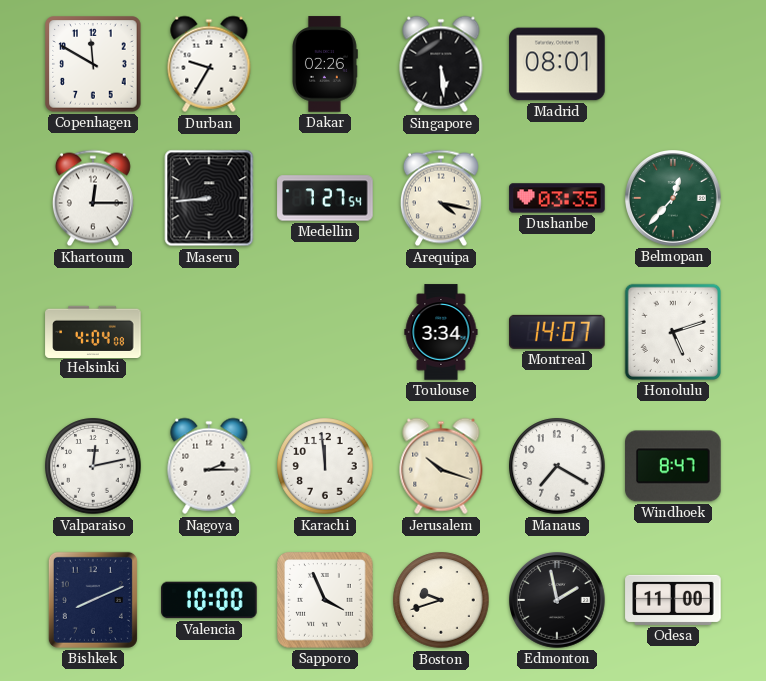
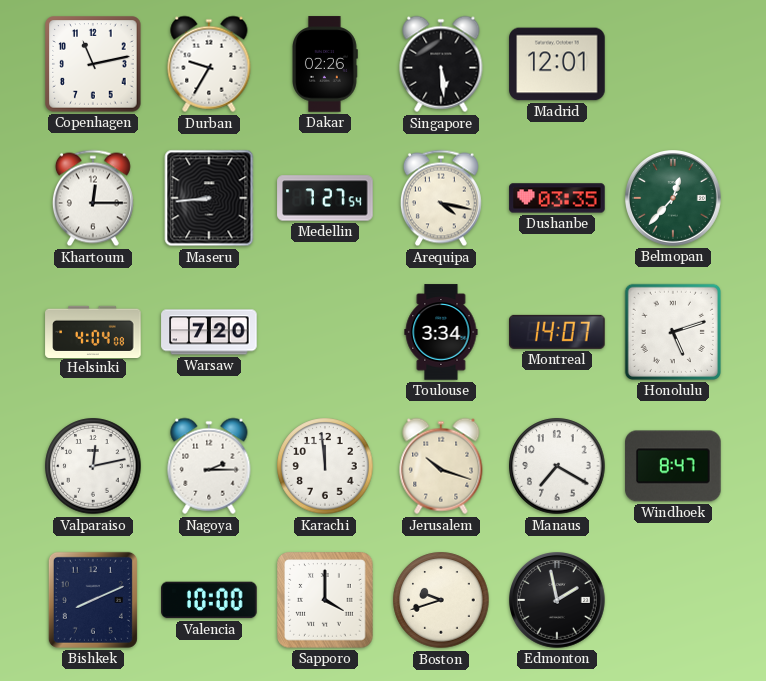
Copenhagen: 11:50 -> 11:13 (93, 64)
Madrid: 08:01 -> 12:01 (557, 64)
Warsaw: none -> 7:20 (209, 332)
Sapporo: 3:56 -> 4:00 (325, 600)
Odesa: 11:00 -> none (673, 600)
